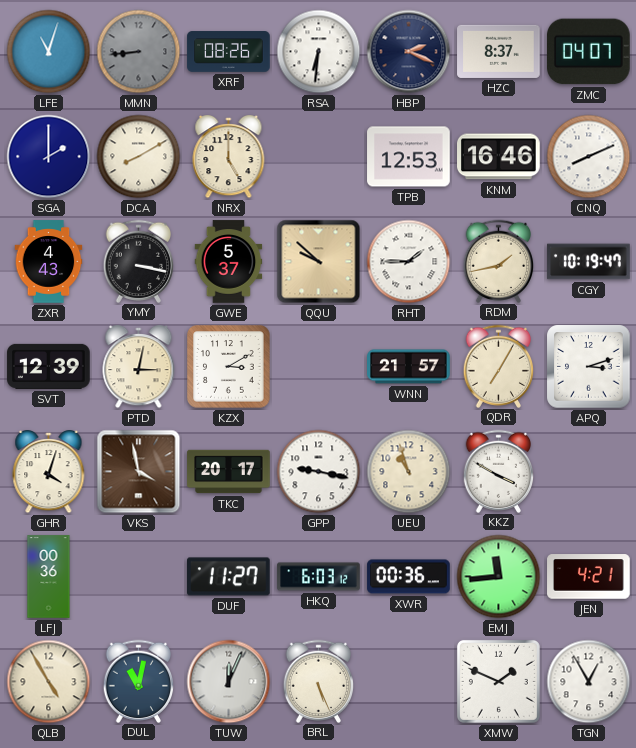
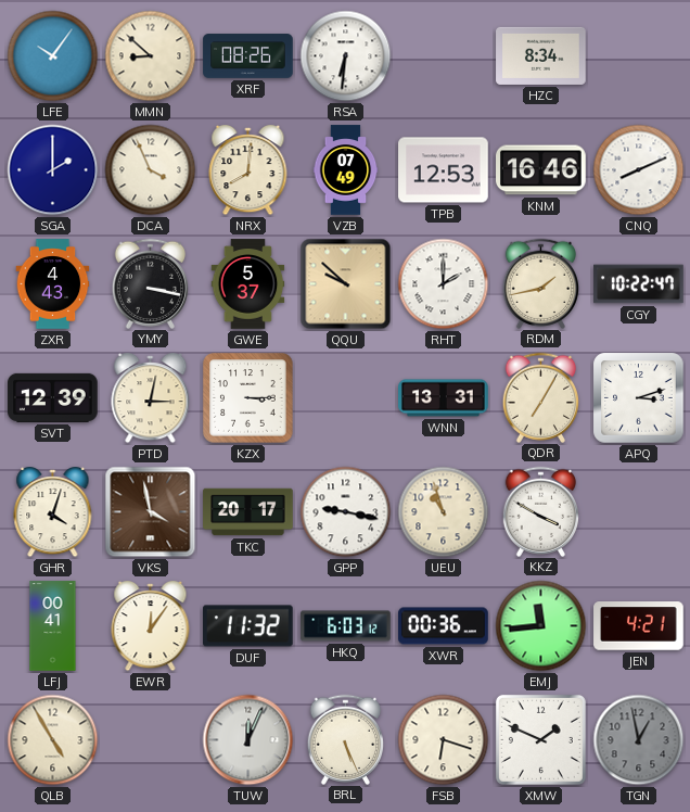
LFE: 11:03 -> 10:06 (53, 56)
MMN: 8:44 -> 8:52 (151, 56)
MMN dial: grey -> cream (151, 56)
HBP: 2:19 -> none (409, 52)
HZC: 8:37 -> 8:34 (541, 55)
ZMC: 04:07 -> none (589, 52)
DCA: 8:10 -> 3:56 (151, 170)
NRX: 5:00 -> 8:01 (248, 172)
VZB: none -> 07:49 (346, 170)
RHT: 1:45 -> 2:00 (444, 284)
CGY: 10:19 -> 10:22 (639, 284)
KZX: 3:10 -> 3:15 (248, 398)
WNN: 21:57 -> 13:31 (444, 398)
LFJ: 00:36 -> 00:41 (53, 626)
EWR: none -> 12:06 (151, 627)
DUF: 11:27 -> 11:32 (248, 626)
DUL: 11:02 -> none (139, 681)
FSB: none -> 6:18 (444, 740)
TGN: 12:55 -> 12:58 (639, 740)
TGN dial: white -> grey (639, 740)
